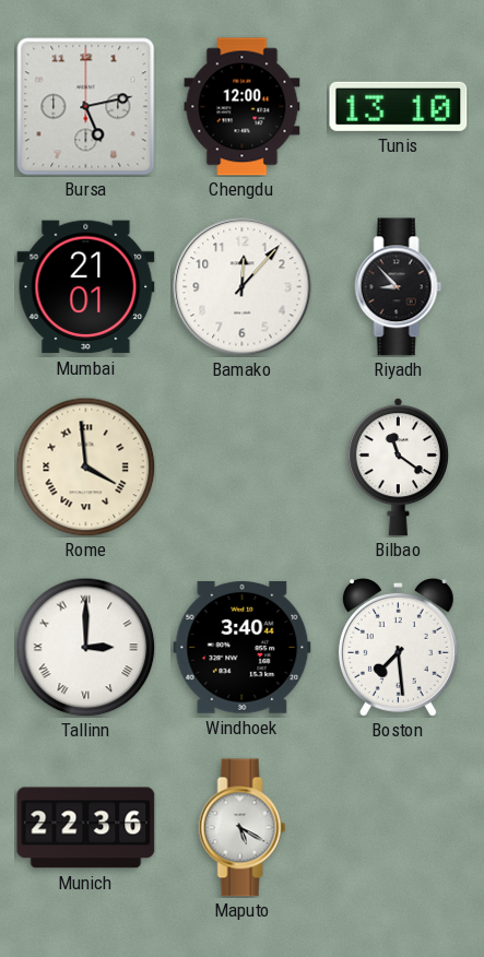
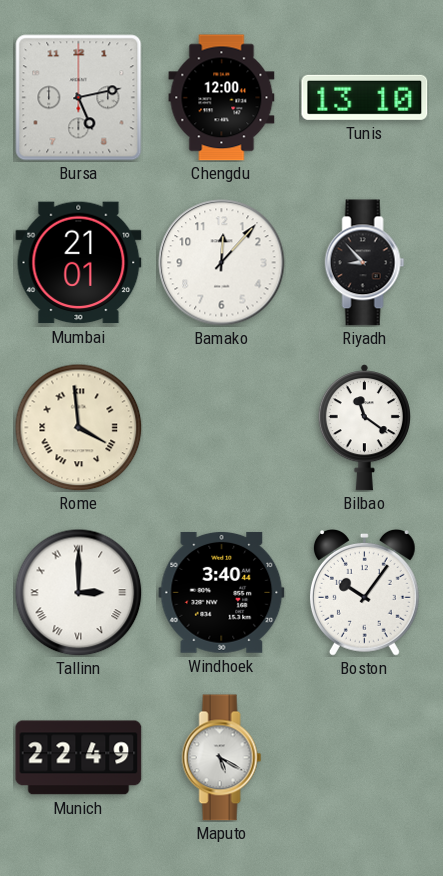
Boston: 7:29 -> 10:06 (364, 592)
Munich: 22:36 -> 22:49 (79, 758)
